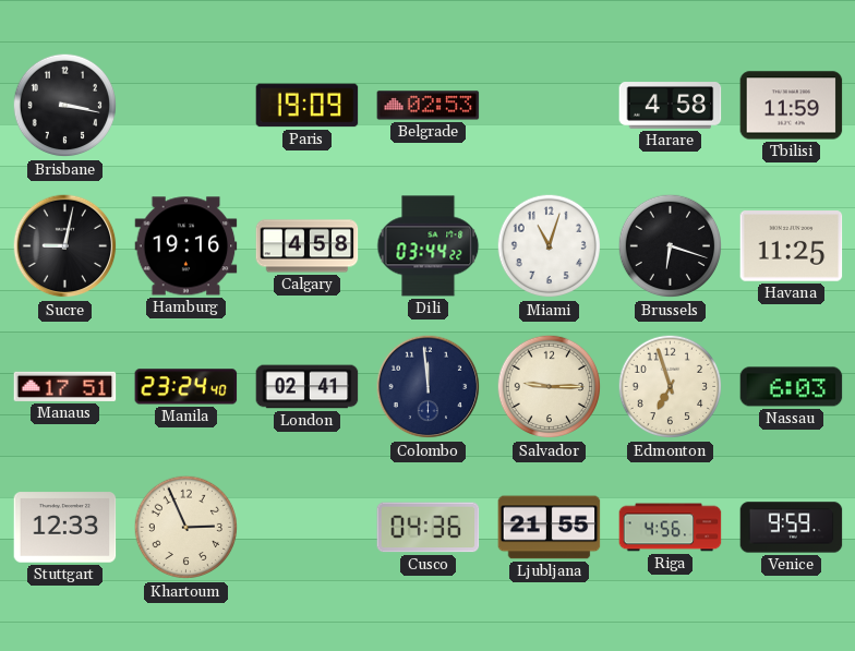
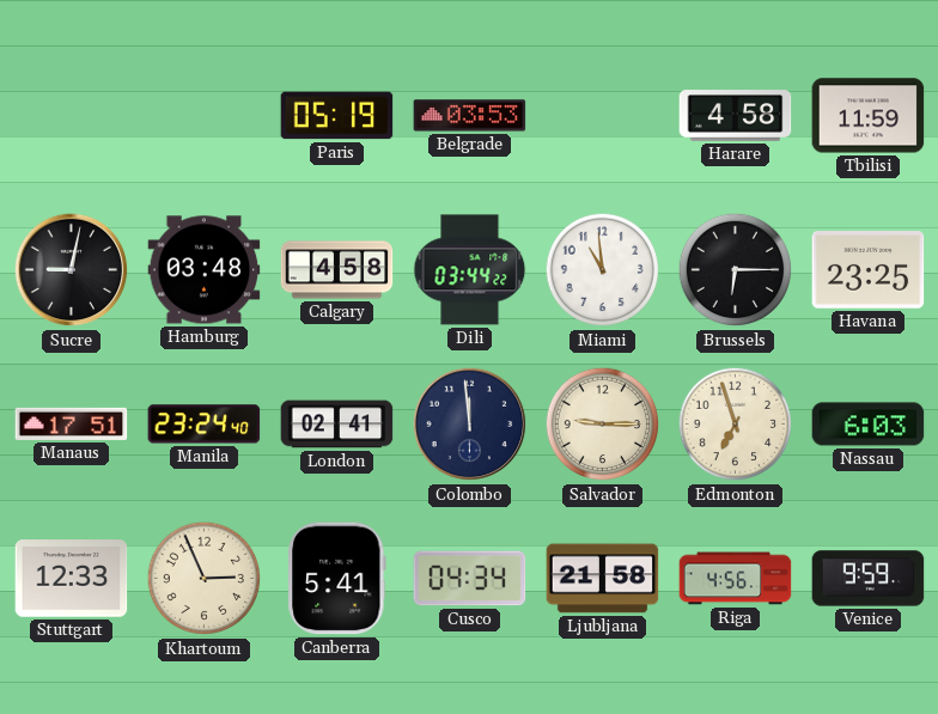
Brisbane: 3:17 -> none (65, 106)
Paris: 19:09 -> 05:19 (337, 116)
Belgrade: 02:53 -> 03:53 (470, 116)
Hamburg: 19:16 -> 03:48 (205, 270)
Miami: 11:03 -> 10:59 (603, 270)
Brussels: 6:18 -> 6:15 (736, 270)
Havana: 11:25 -> 23:25 (869, 270)
Canberra: none -> 5:41 (337, 579)
Cusco: 04:36 -> 04:34 (470, 579)
Ljubljana: 21:55 -> 21:58 (603, 579)
